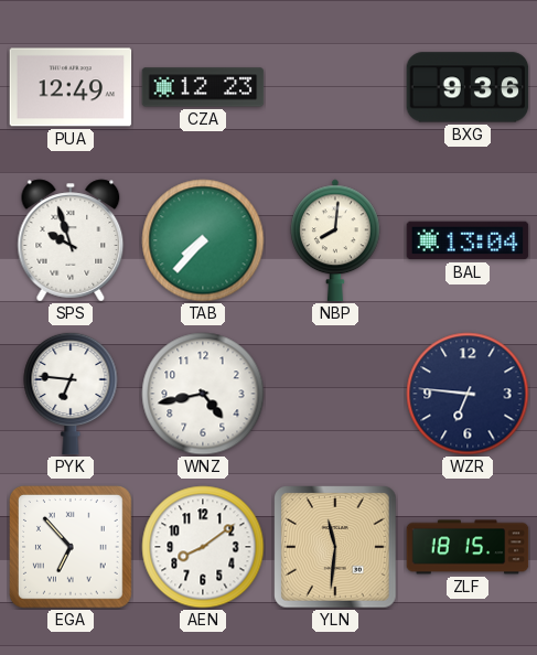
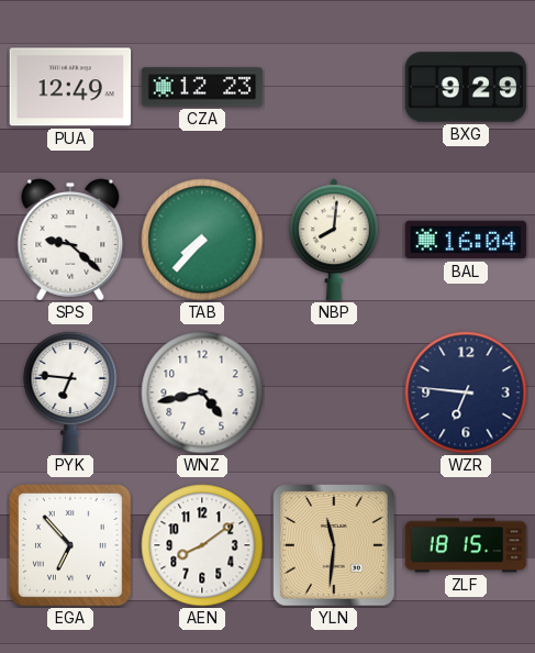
BXG: 9:36 -> 9:29 (466, 87)
SPS: 9:57 -> 9:22 (70, 240)
BAL: 13:04 -> 16:04 (466, 240)
